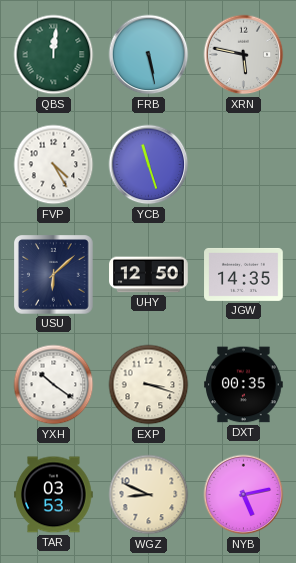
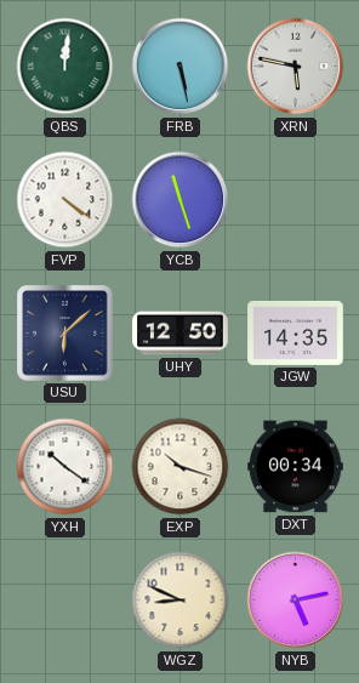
FVP: 4:25 -> 4:21 (65, 200)
EXP: 3:18 -> 10:18 (181, 467)
DXT: 00:35 -> 00:34 (296, 467)
TAR: 03:53 -> none (54, 495)
